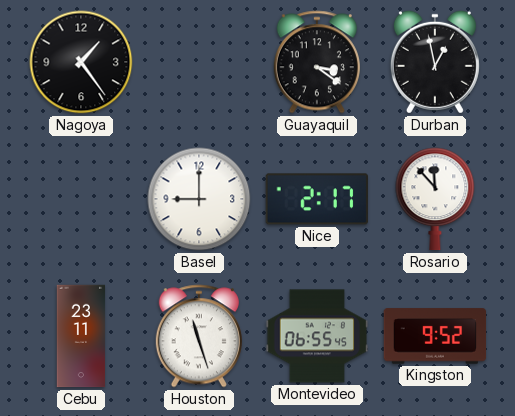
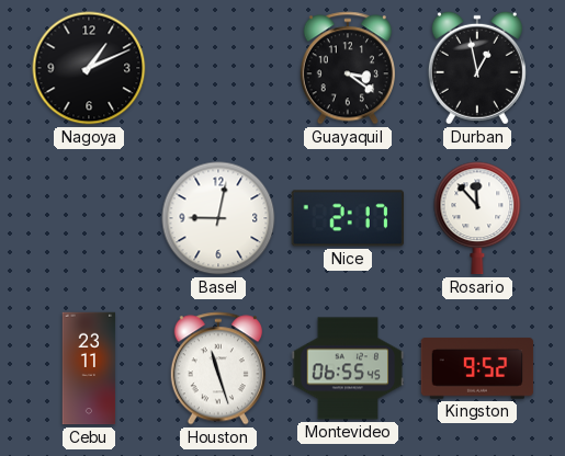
Nagoya: 1:24 -> 1:11 (89, 68)
Basel: 9:00 -> 9:02 (218, 218)
